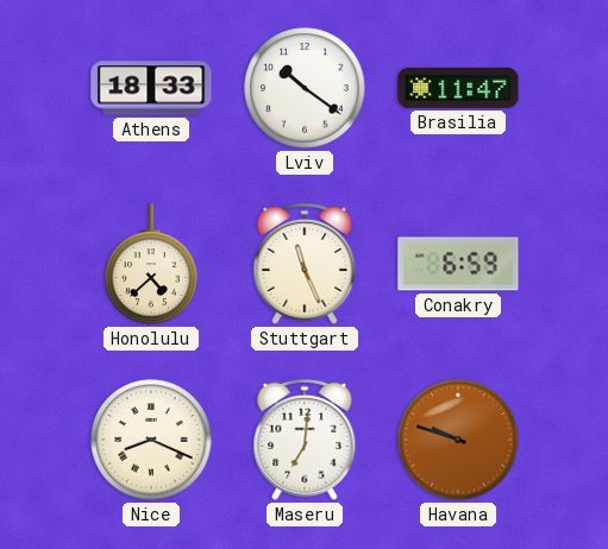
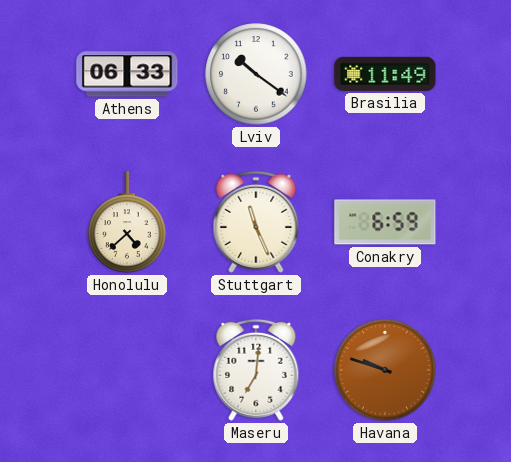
Athens: 18:33 -> 06:33 (127, 74)
Brasilia: 11:47 -> 11:49 (385, 74)
Nice: 8:19 -> none (151, 440)
